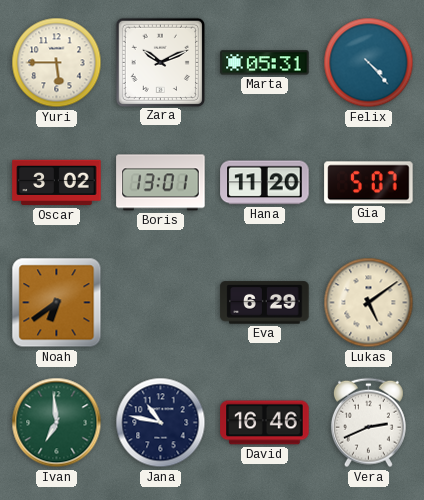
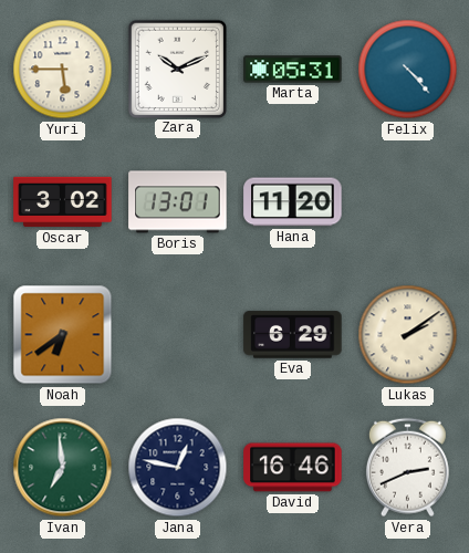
Gia: 5:07 -> none (369, 183)
Lukas: 5:09 -> 2:09 (408, 335)
Jana: 10:47 -> 12:47 (178, 468)
